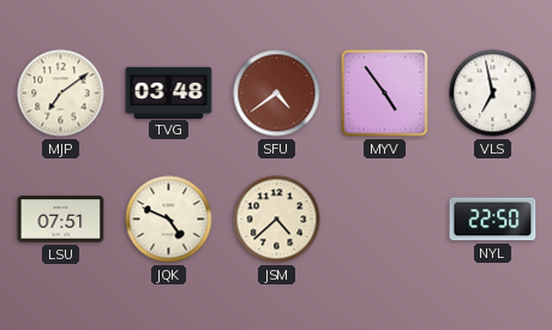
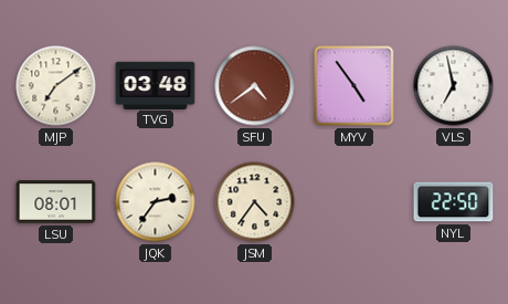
LSU: 07:51 -> 08:01 (56, 202)
JQK: 4:49 -> 2:36 (156, 202)
JSM: 4:38 -> 4:36 (255, 202)
